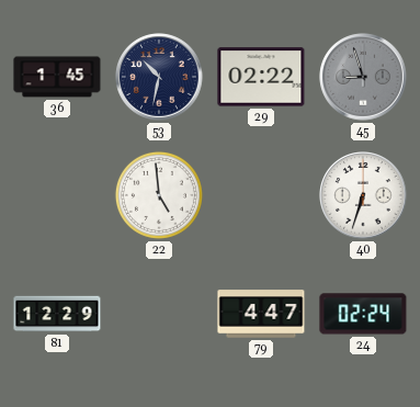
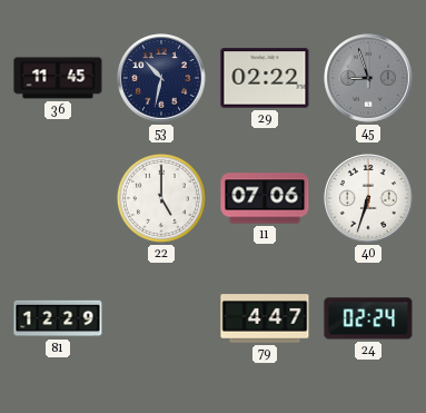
36: 1:45 -> 11:45 (58, 78)
22: 4:59 -> 5:00 (161, 198)
11: none -> 07:06 (265, 198)
